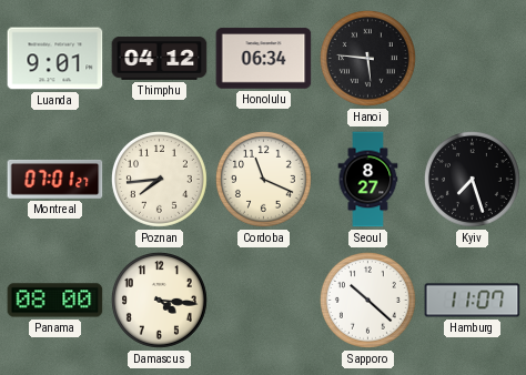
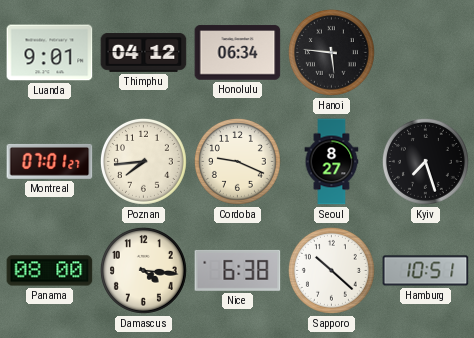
Cordoba: 11:19 -> 9:19 (237, 161)
Nice: none -> 6:38 (238, 270)
Hamburg: 11:07 -> 10:51 (426, 271)
